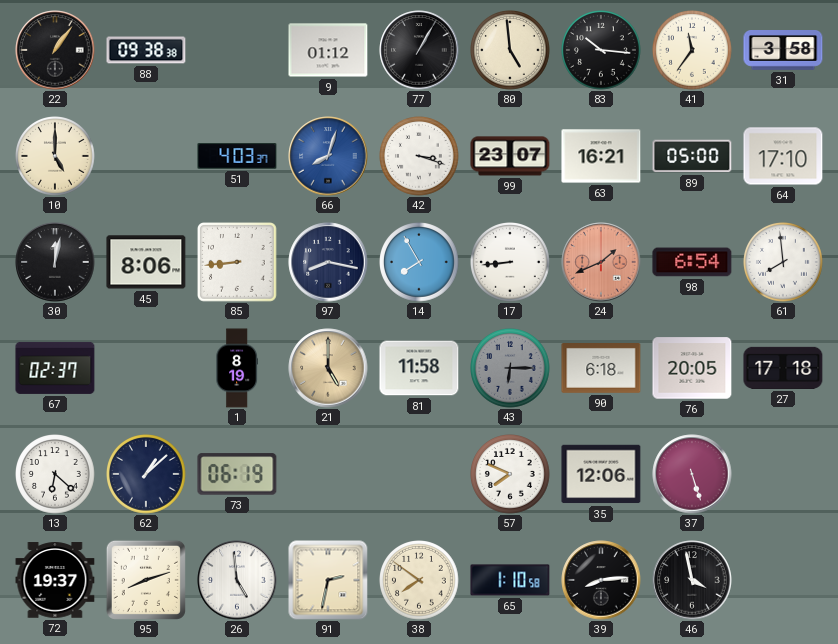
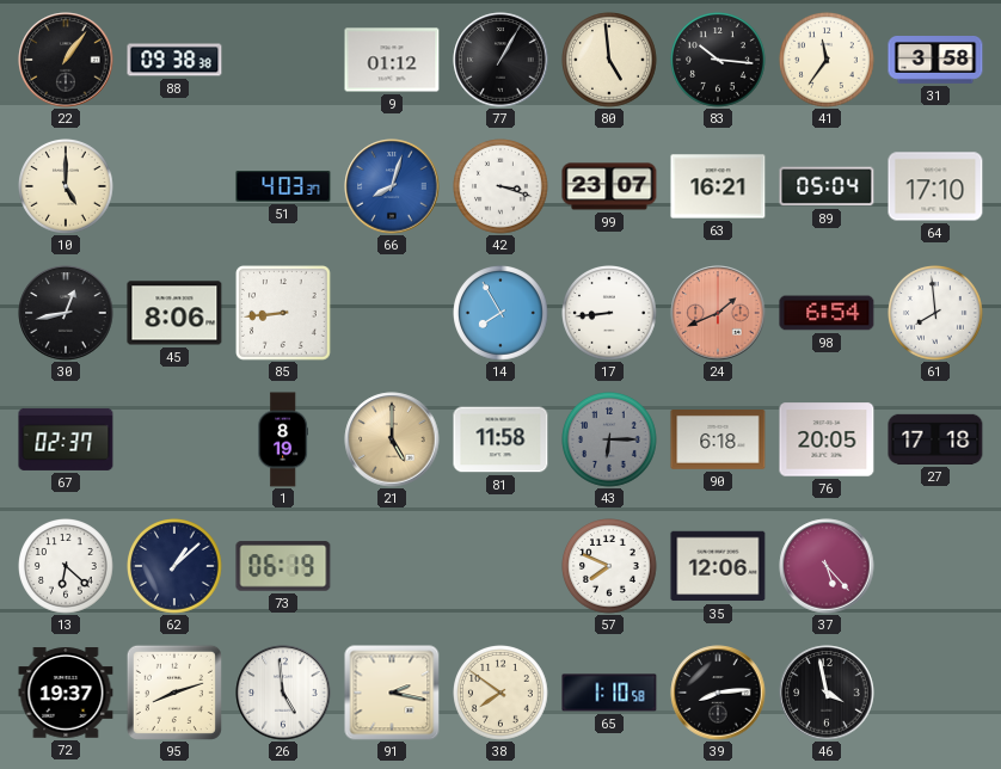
89: 05:00 -> 05:04 (827, 186)
30: 12:02 -> 12:43 (66, 313)
97: 8:17 -> none (328, 262)
37: 5:27 -> 5:23 (827, 566)
91: 2:32 -> 2:17 (392, 693)
